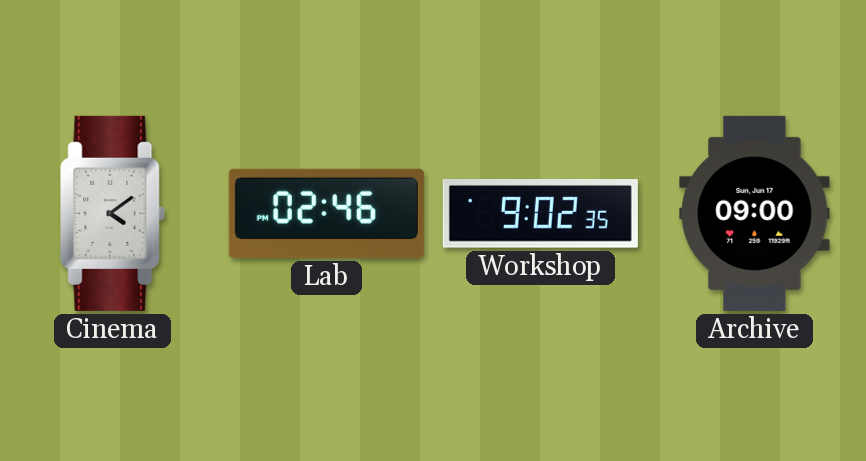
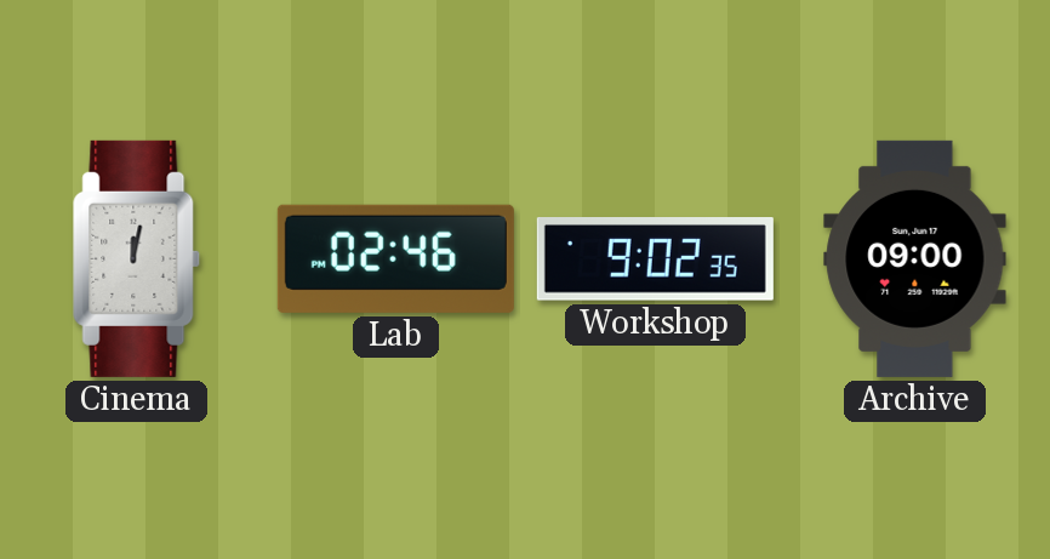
Cinema: 4:09 -> 12:02 (136, 258)
